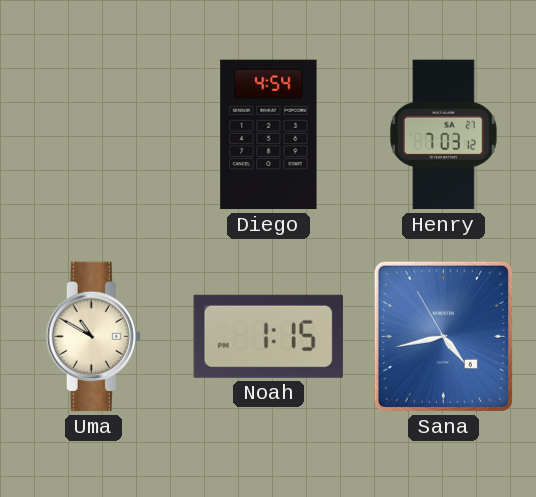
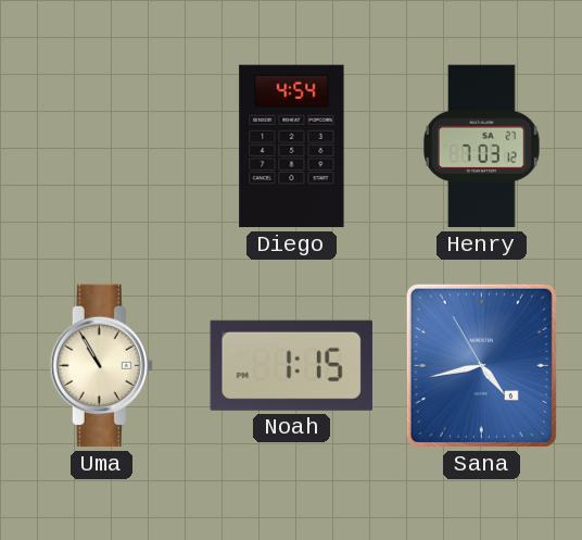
Uma: 10:50 -> 10:55 (101, 366)
